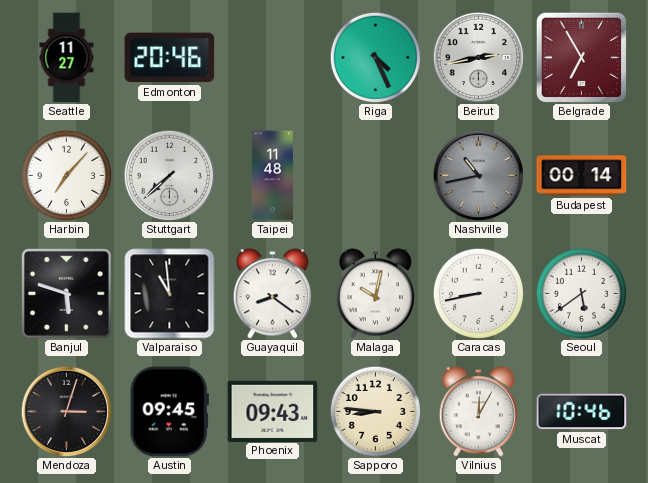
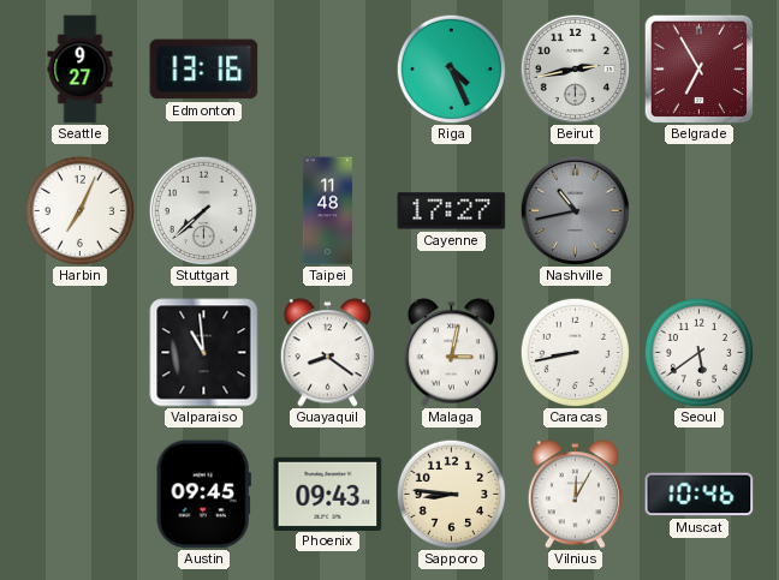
Seattle: 11:27 -> 9:27 (81, 70)
Edmonton: 20:46 -> 13:16 (204, 70)
Harbin: 7:07 -> 7:04 (79, 210)
Cayenne: none -> 17:27 (452, 211)
Budapest: 00:14 -> none (582, 176)
Banjul: 5:48 -> none (67, 294)
Malaga: 10:02 -> 3:02 (451, 353)
Mendoza: 3:03 -> none (66, 411)
